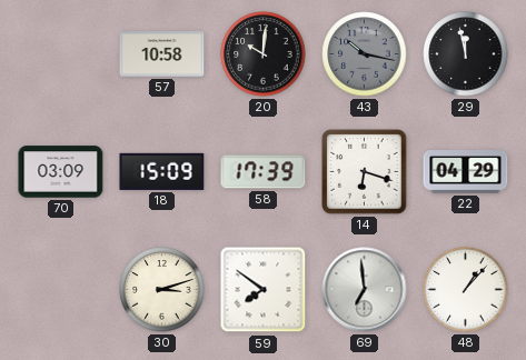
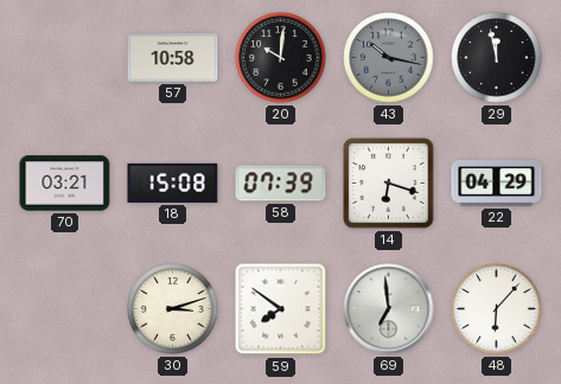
70: 03:09 -> 03:21 (65, 184)
18: 15:09 -> 15:08 (173, 183)
58: 17:39 -> 07:39 (281, 184)
48: 1:07 -> 6:07 (497, 309)
